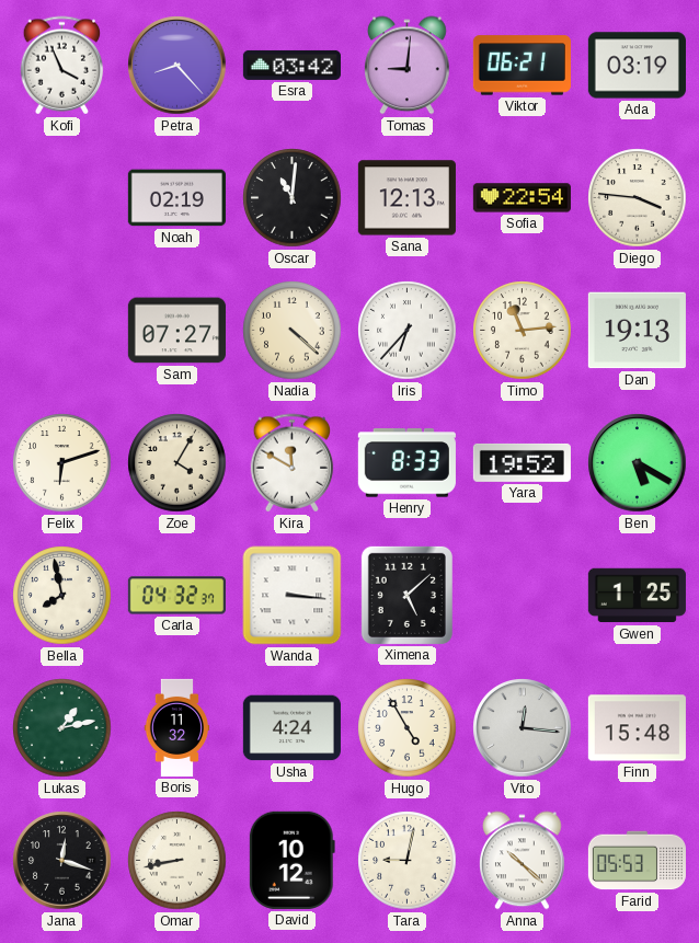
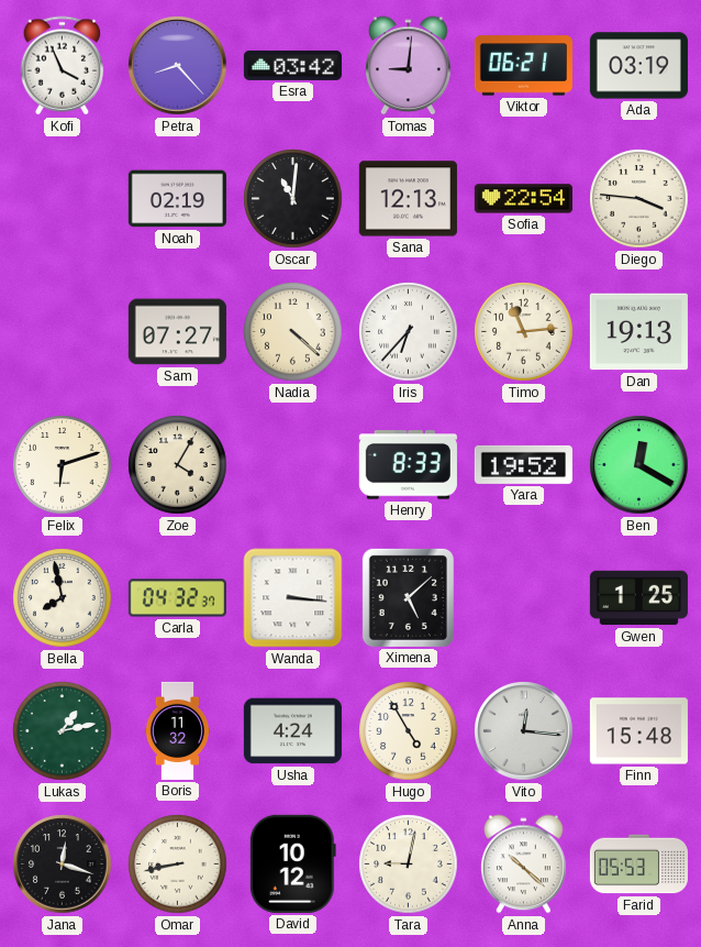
Kira: 11:50 -> none (293, 463)
Ben: 5:20 -> 12:20 (639, 465)
